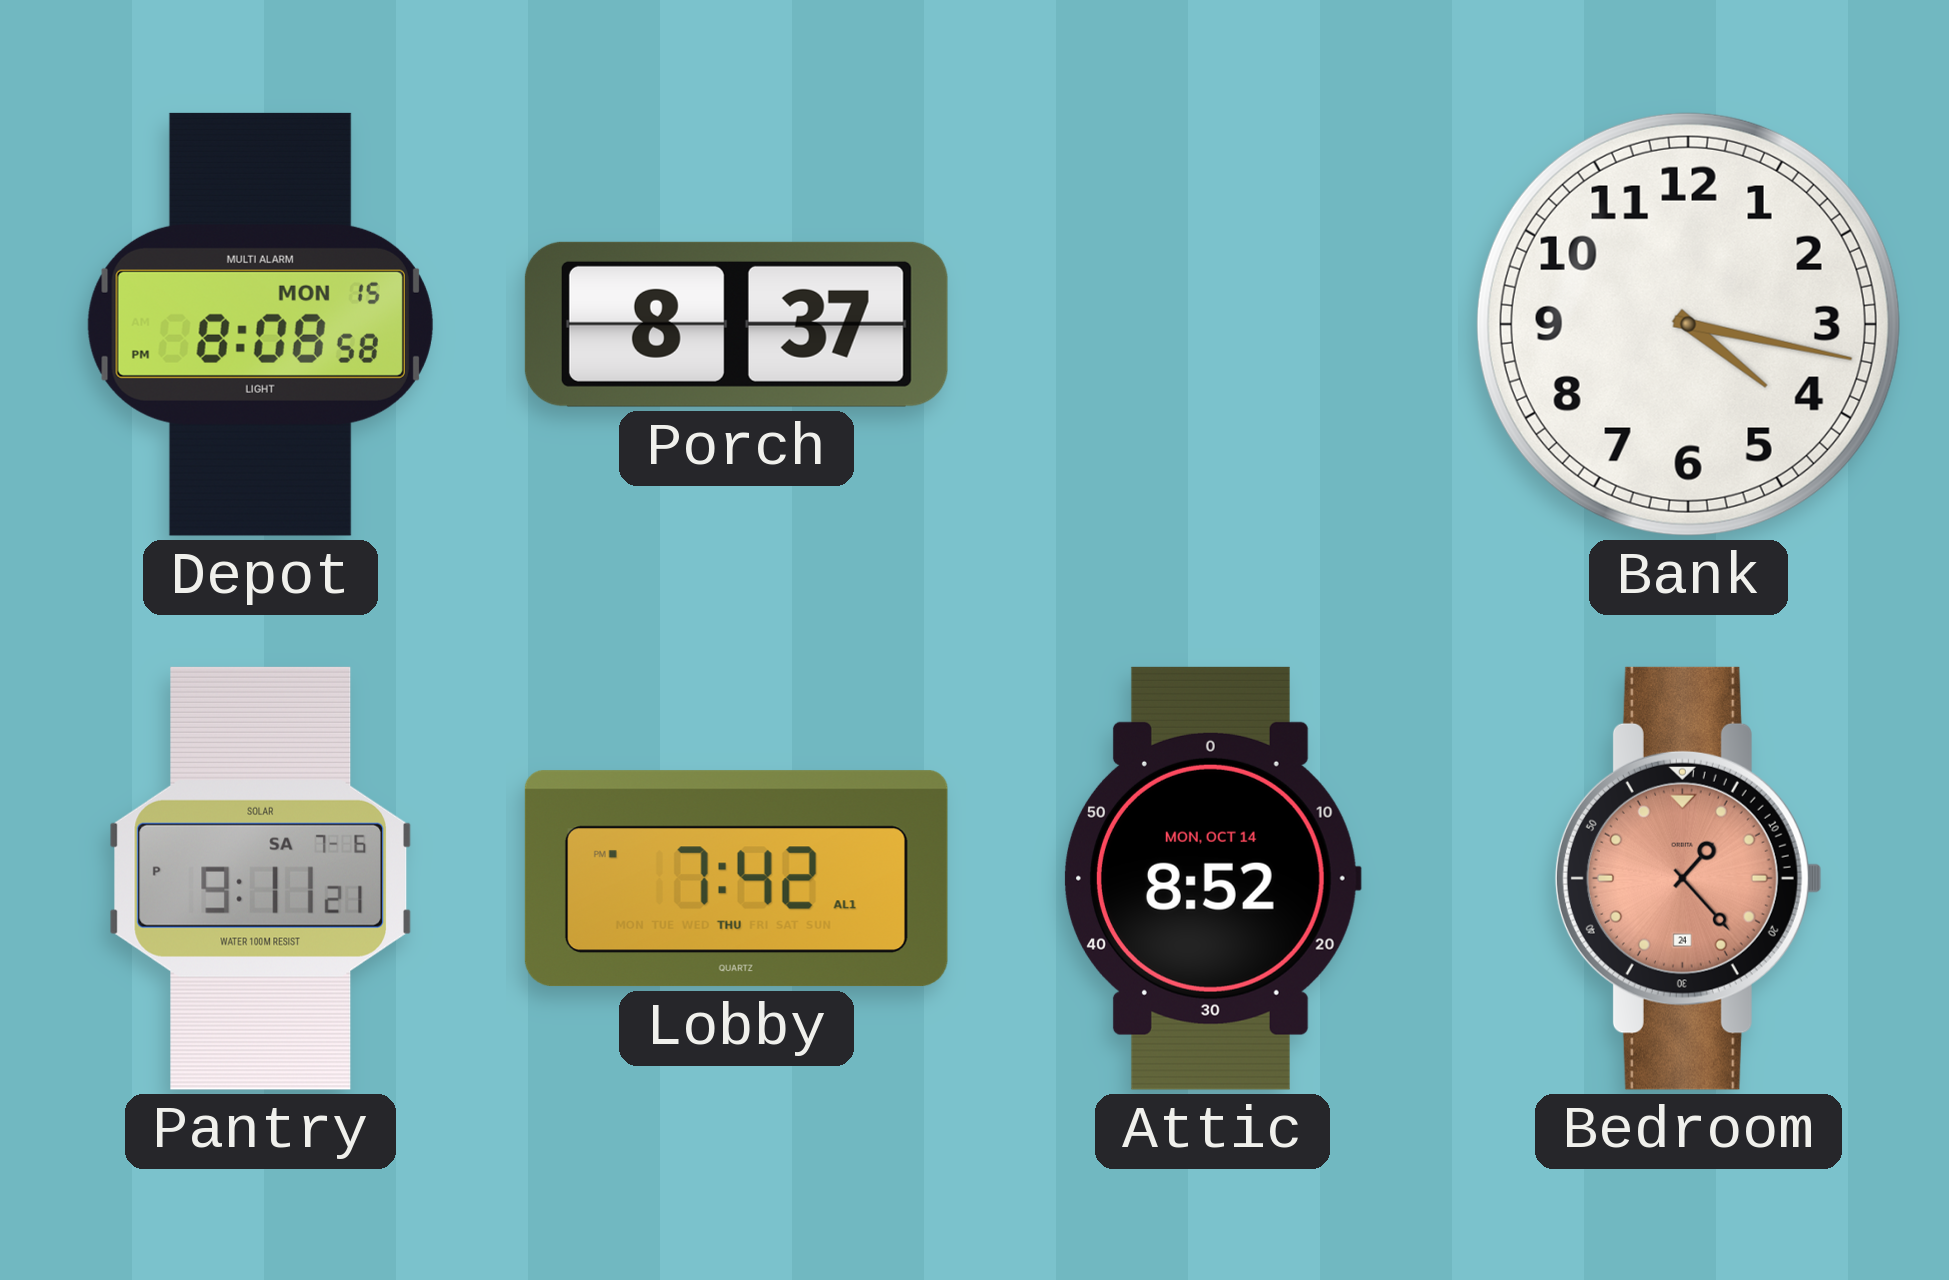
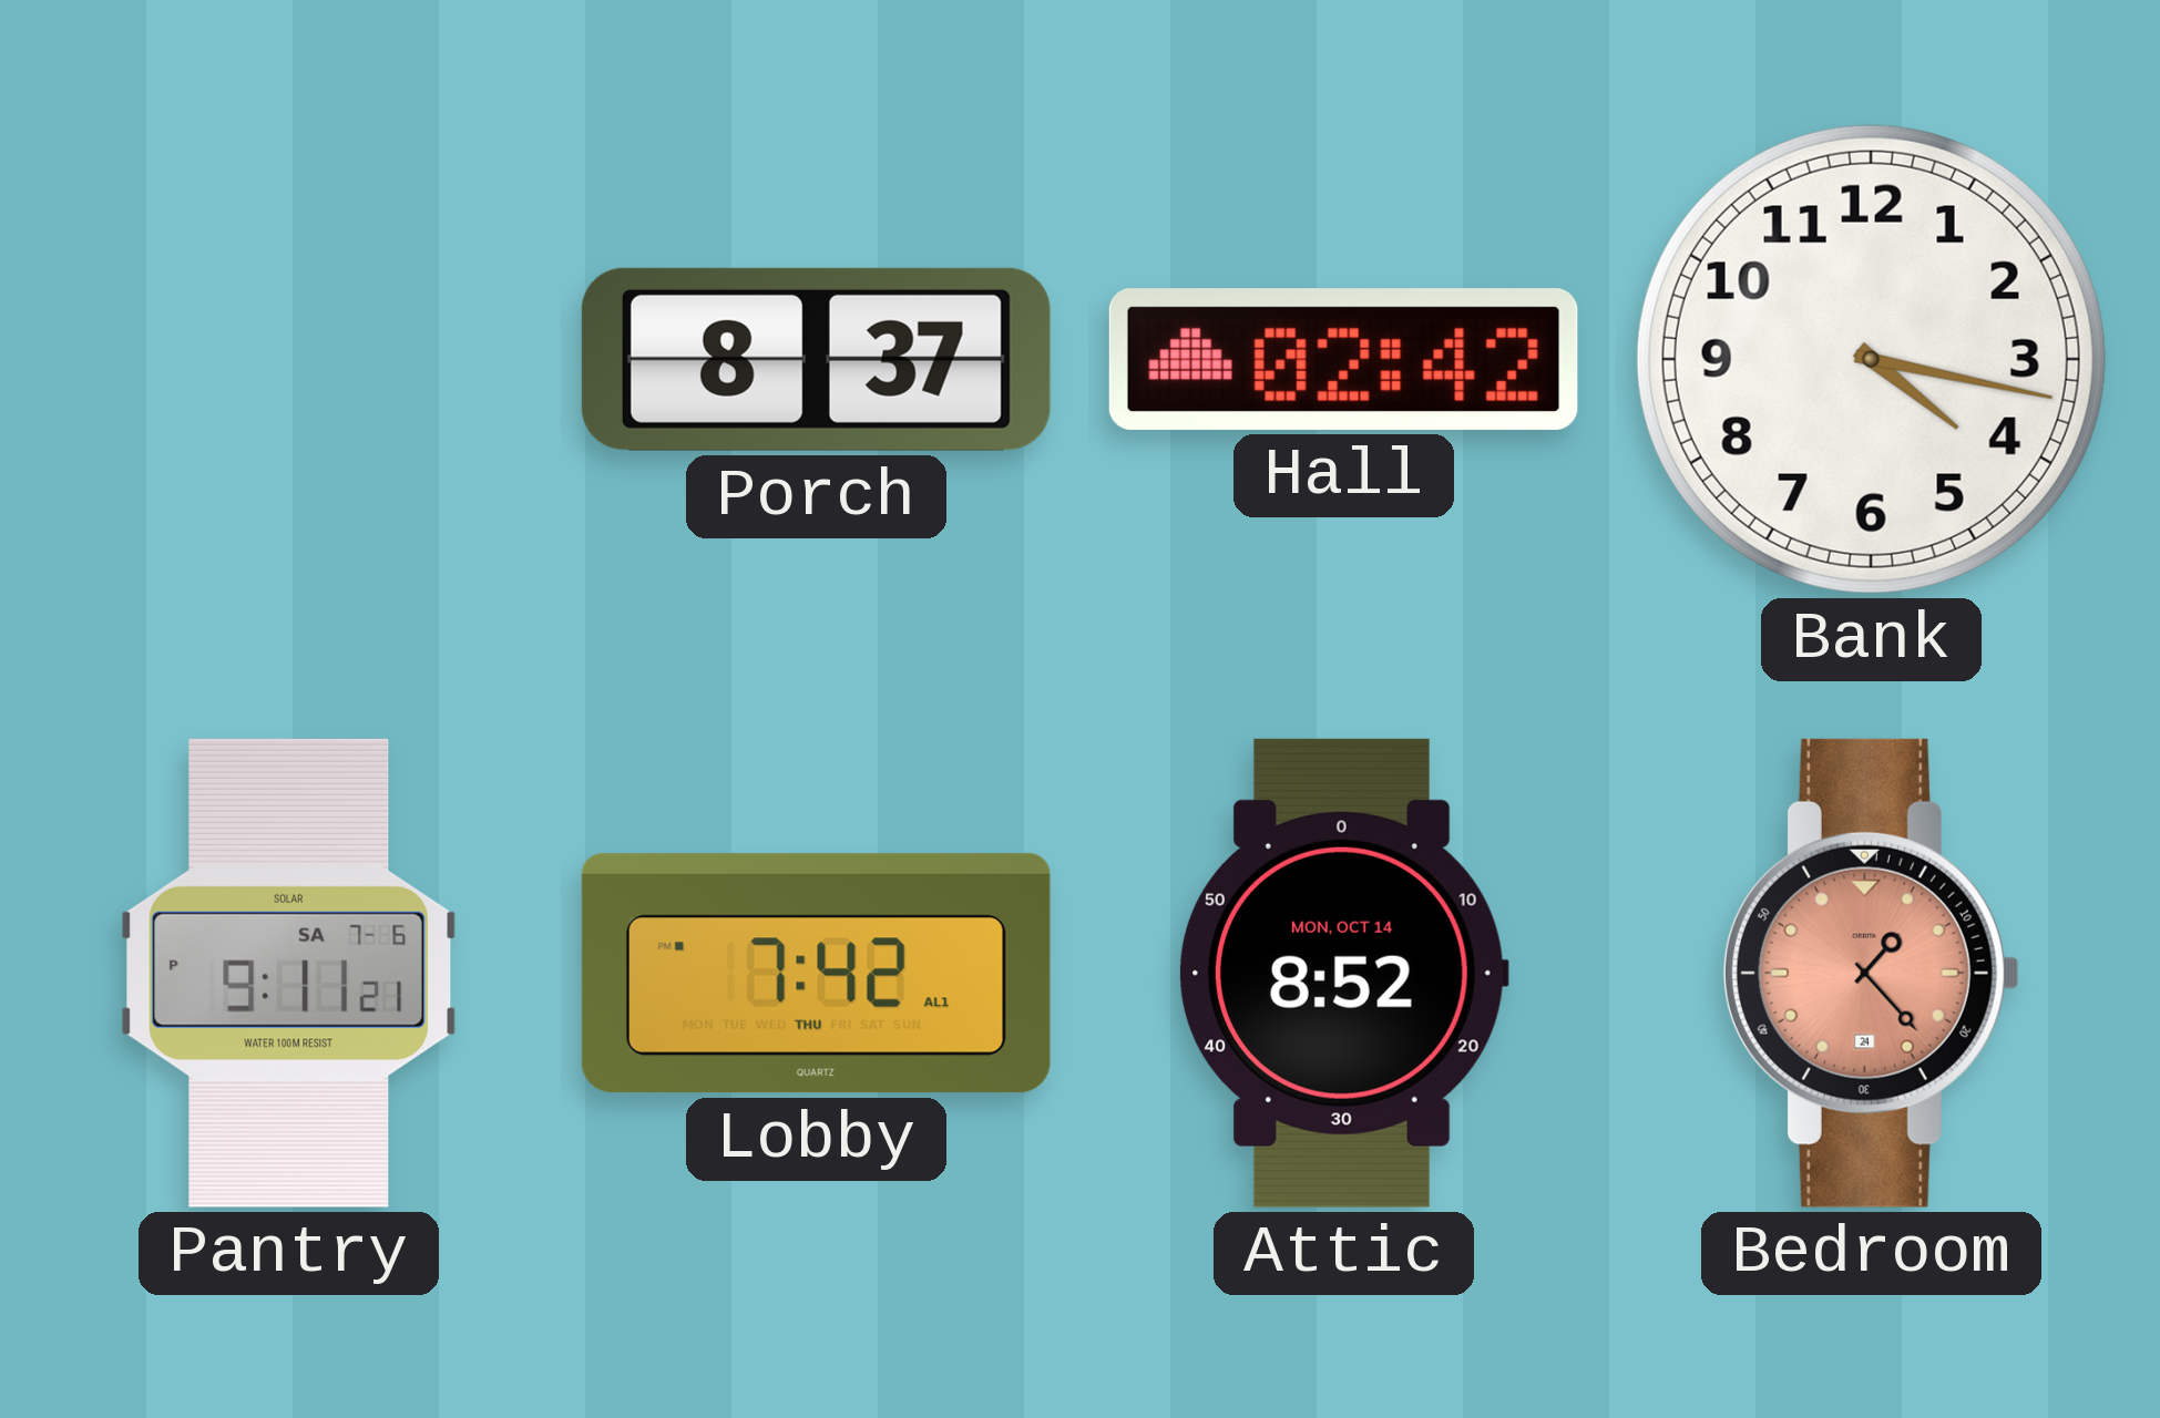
Depot: 8:08 -> none (260, 324)
Hall: none -> 02:42 (1343, 359)
